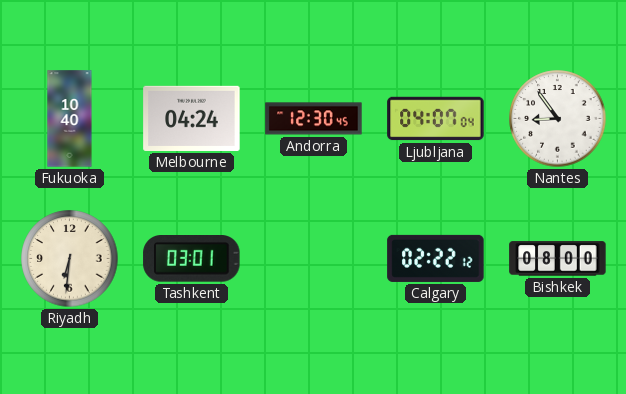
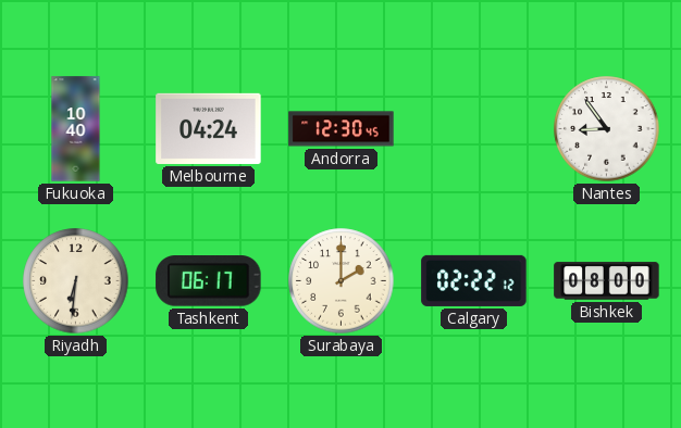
Ljubljana: 04:07 -> none (436, 119)
Tashkent: 03:01 -> 06:17 (209, 281)
Surabaya: none -> 2:00 (342, 281)
